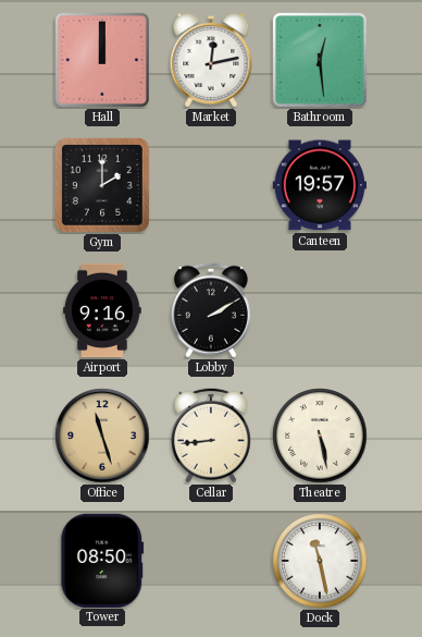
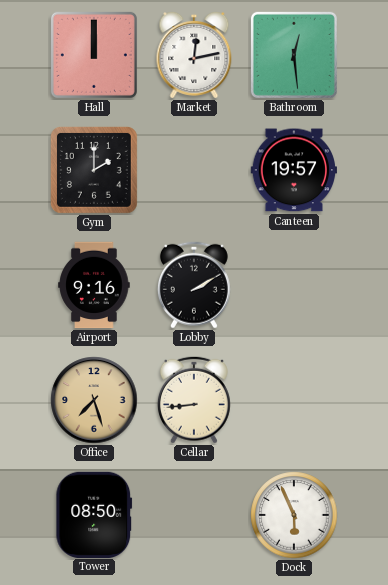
Office: 11:27 -> 7:27 (94, 400)
Theatre: 5:28 -> none (320, 436)
Dock: 11:28 -> 5:56 (294, 515)
